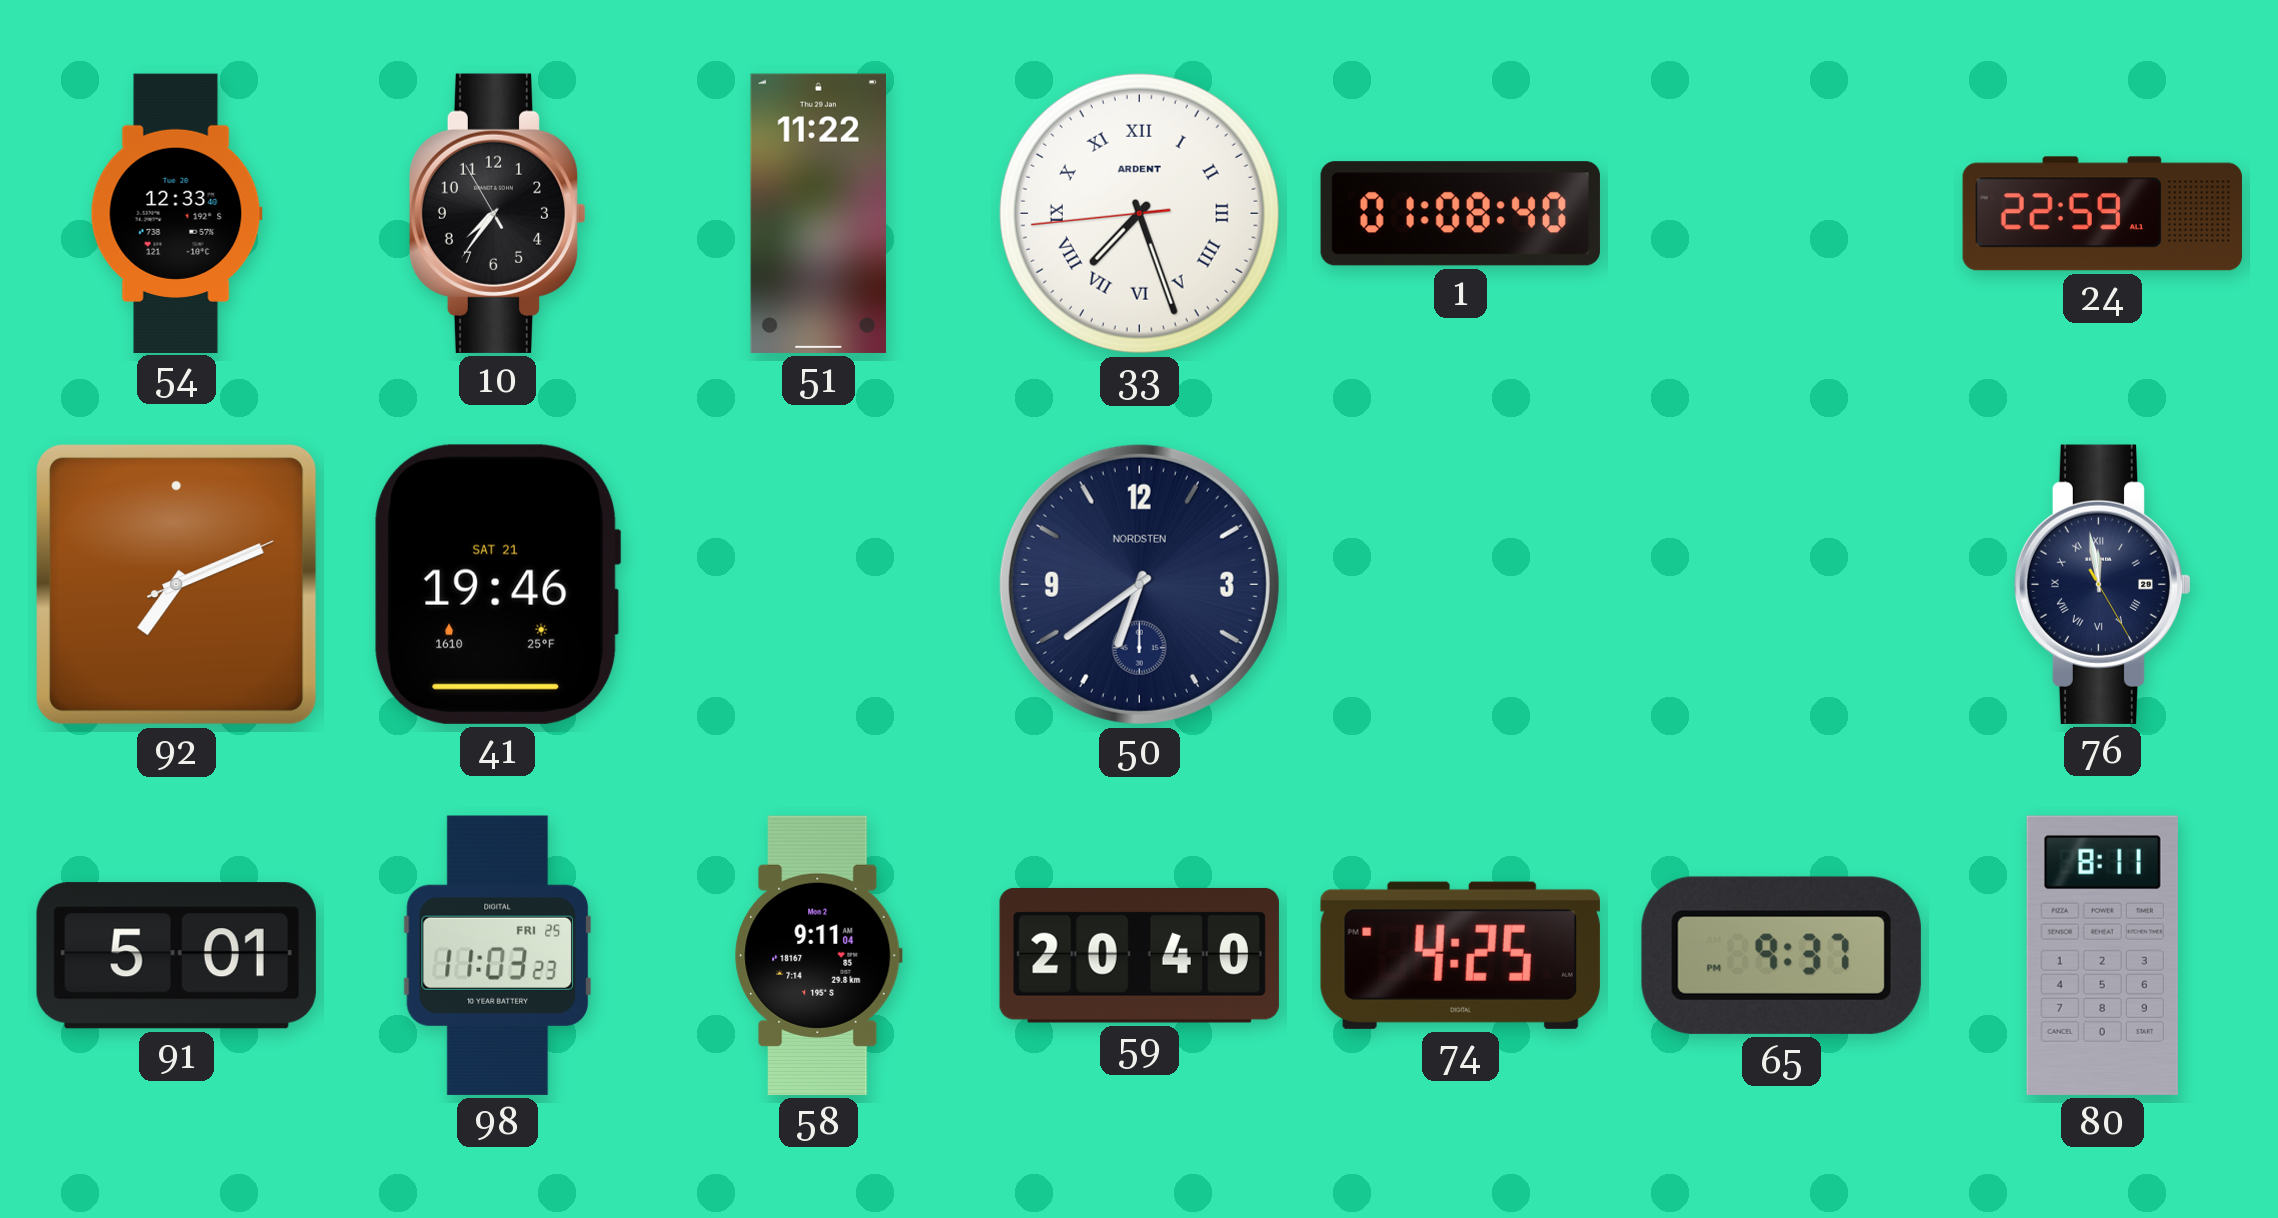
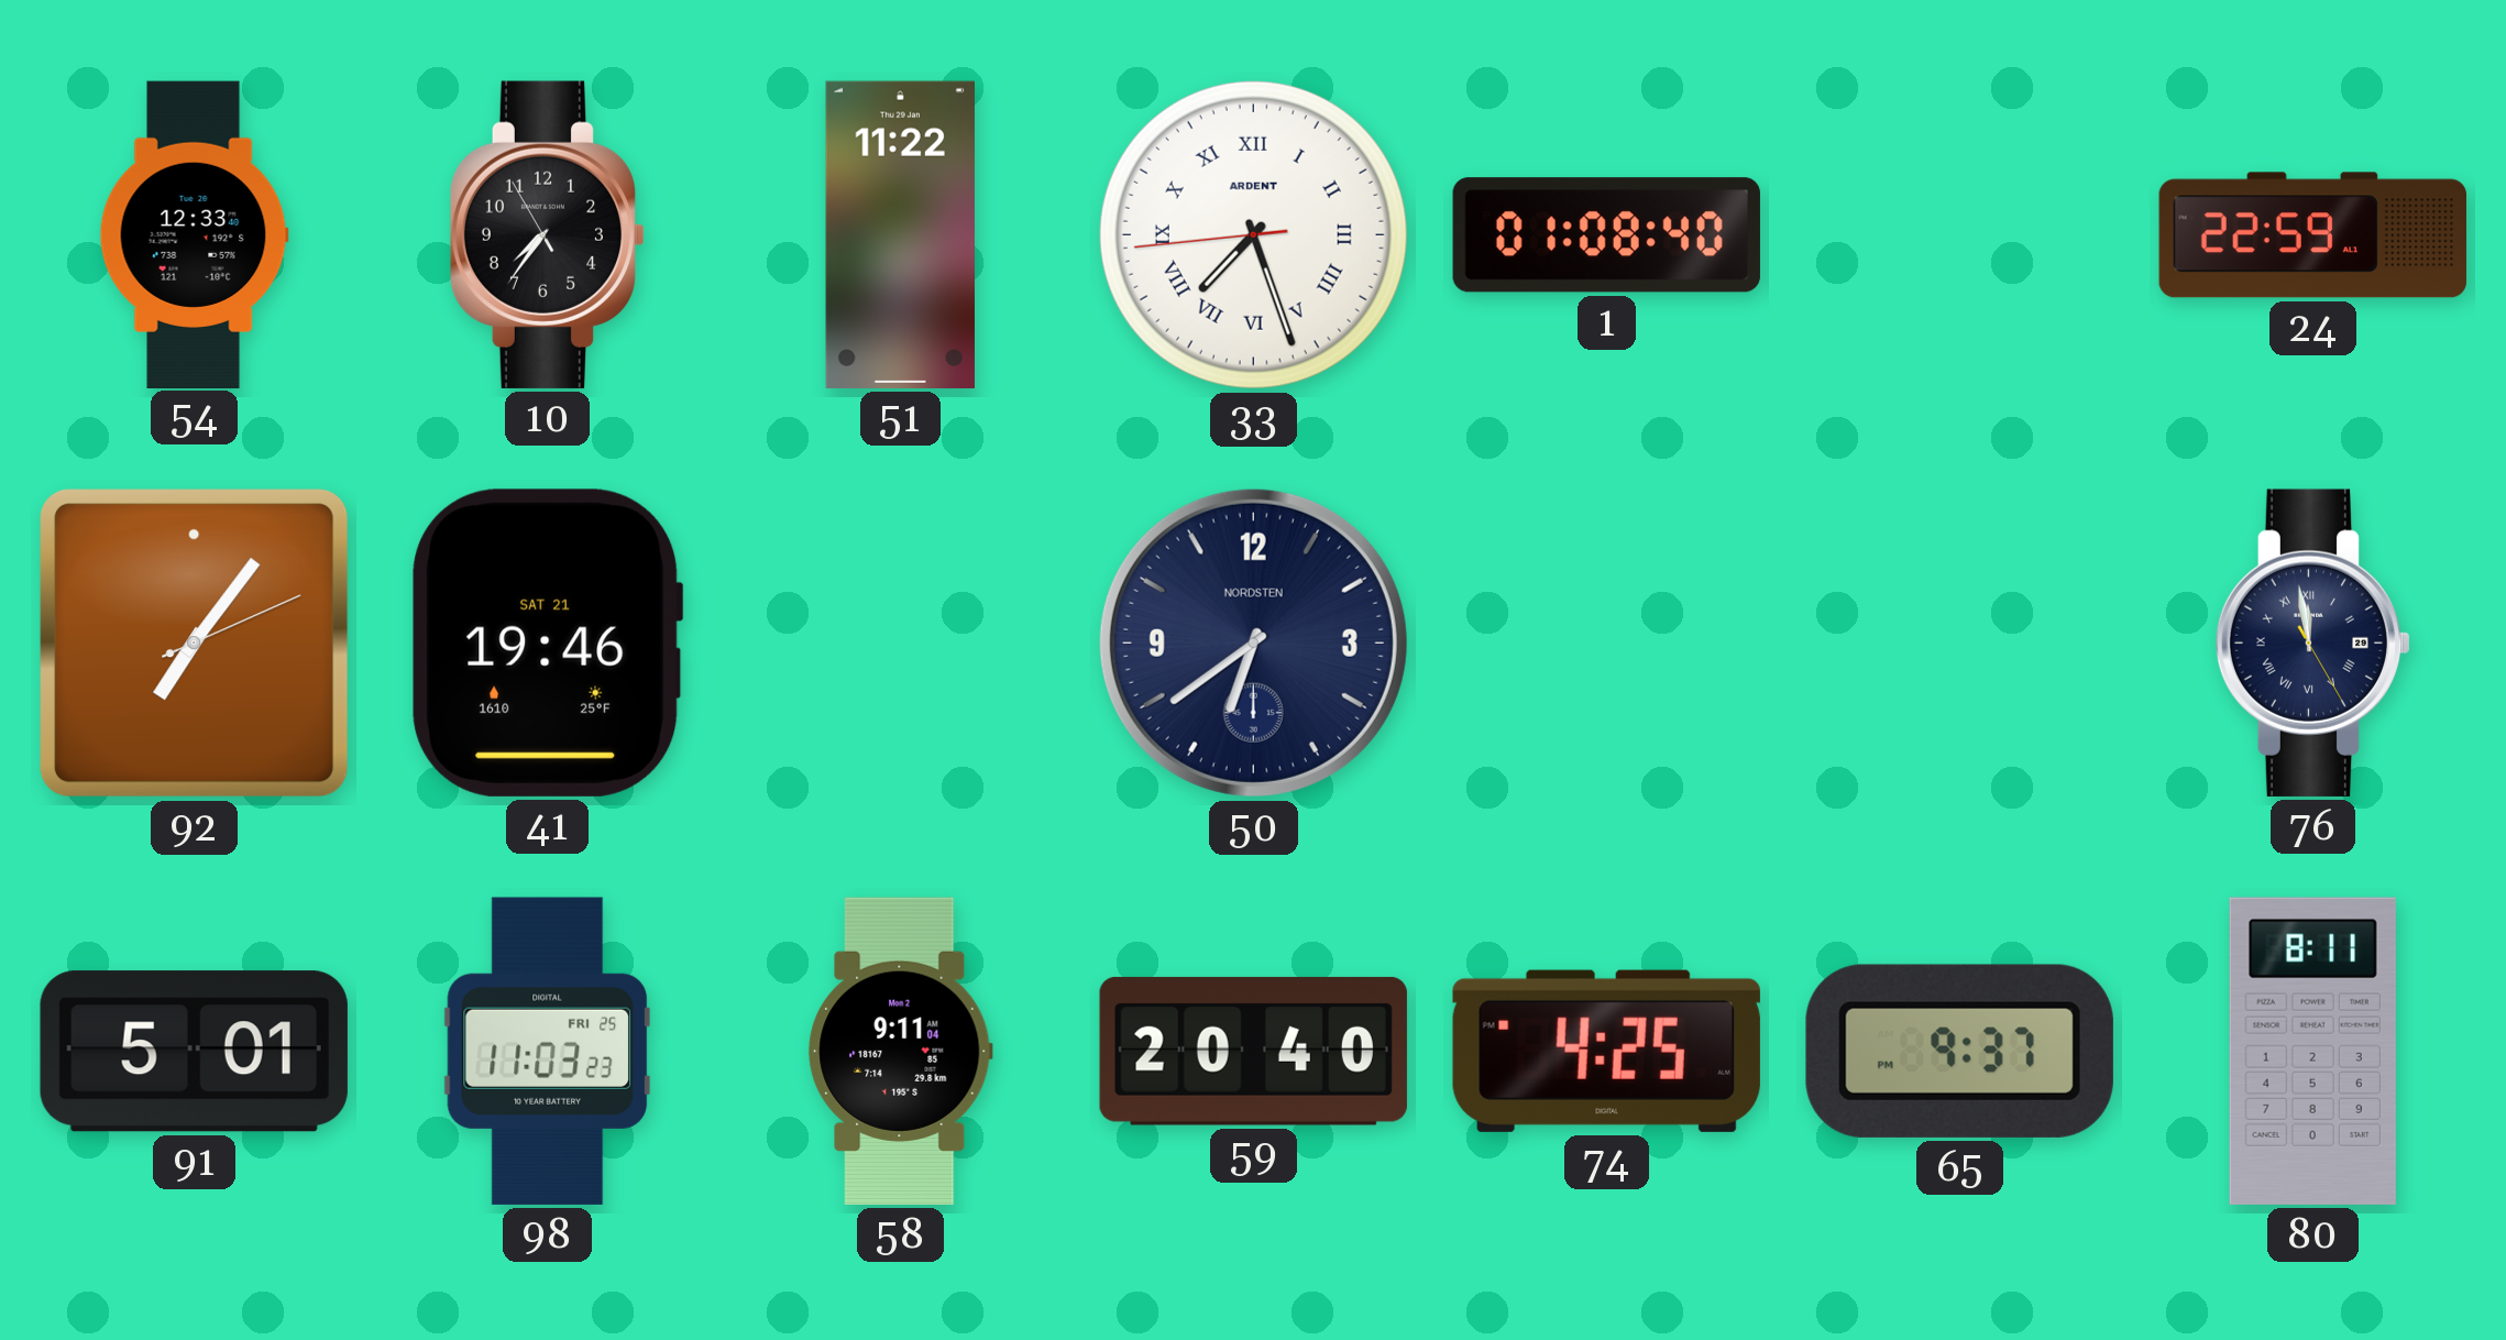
92: 7:11 -> 7:06 (194, 642)
